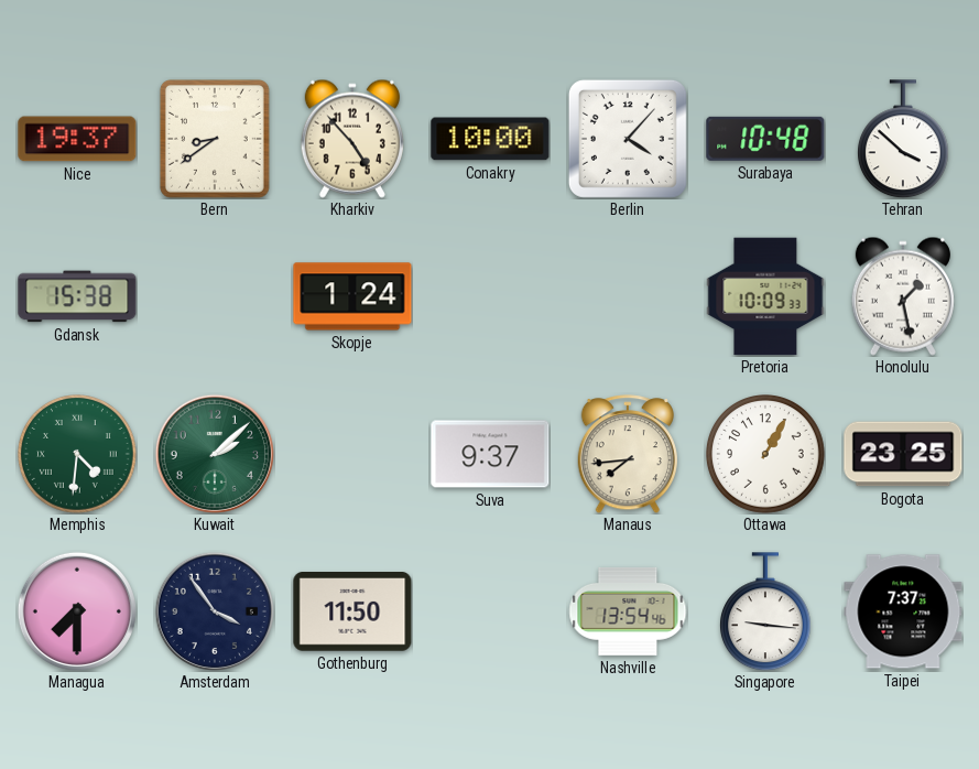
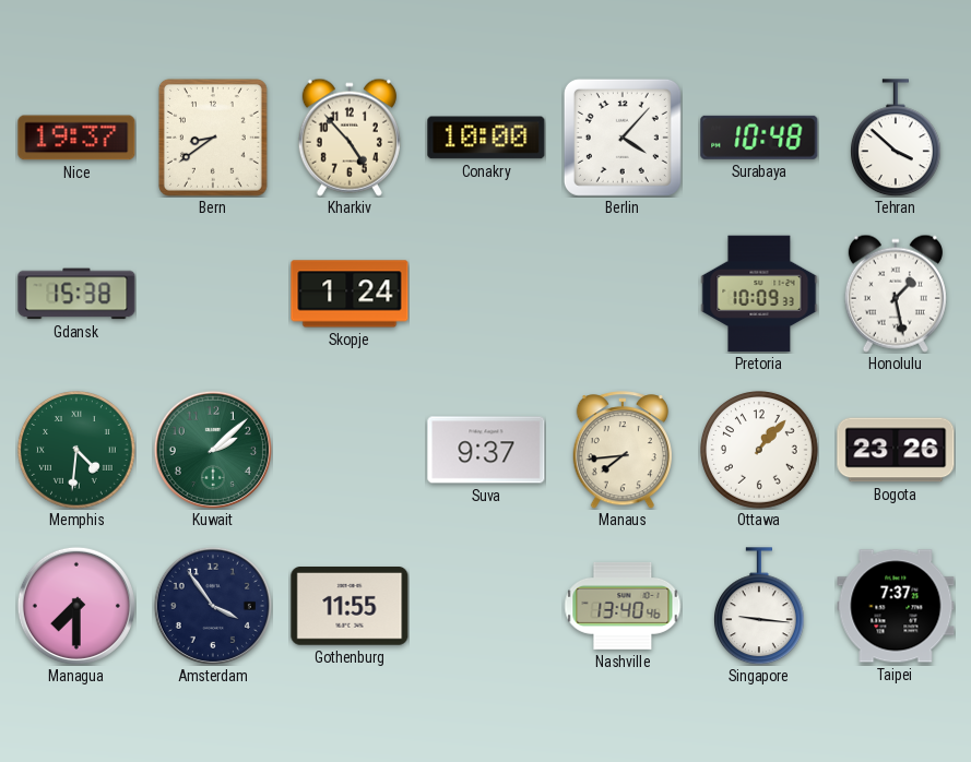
Ottawa: 1:05 -> 1:07 (759, 450)
Bogota: 23:25 -> 23:26 (896, 450)
Gothenburg: 11:50 -> 11:55 (350, 607)
Nashville: 13:54 -> 13:40 (623, 606)
